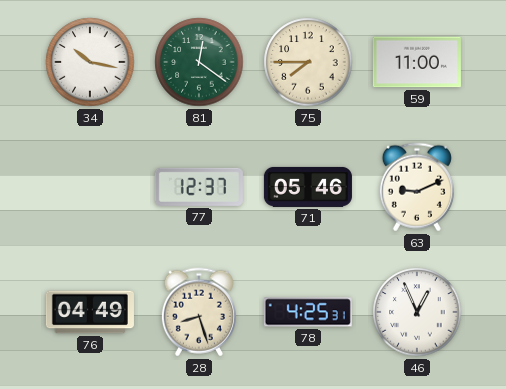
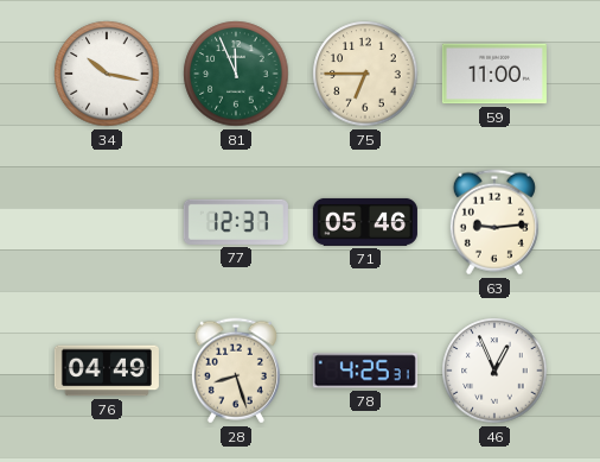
81: 12:21 -> 11:56 (236, 74)
75: 7:45 -> 6:45 (365, 74)
63: 9:11 -> 9:14 (494, 222)
